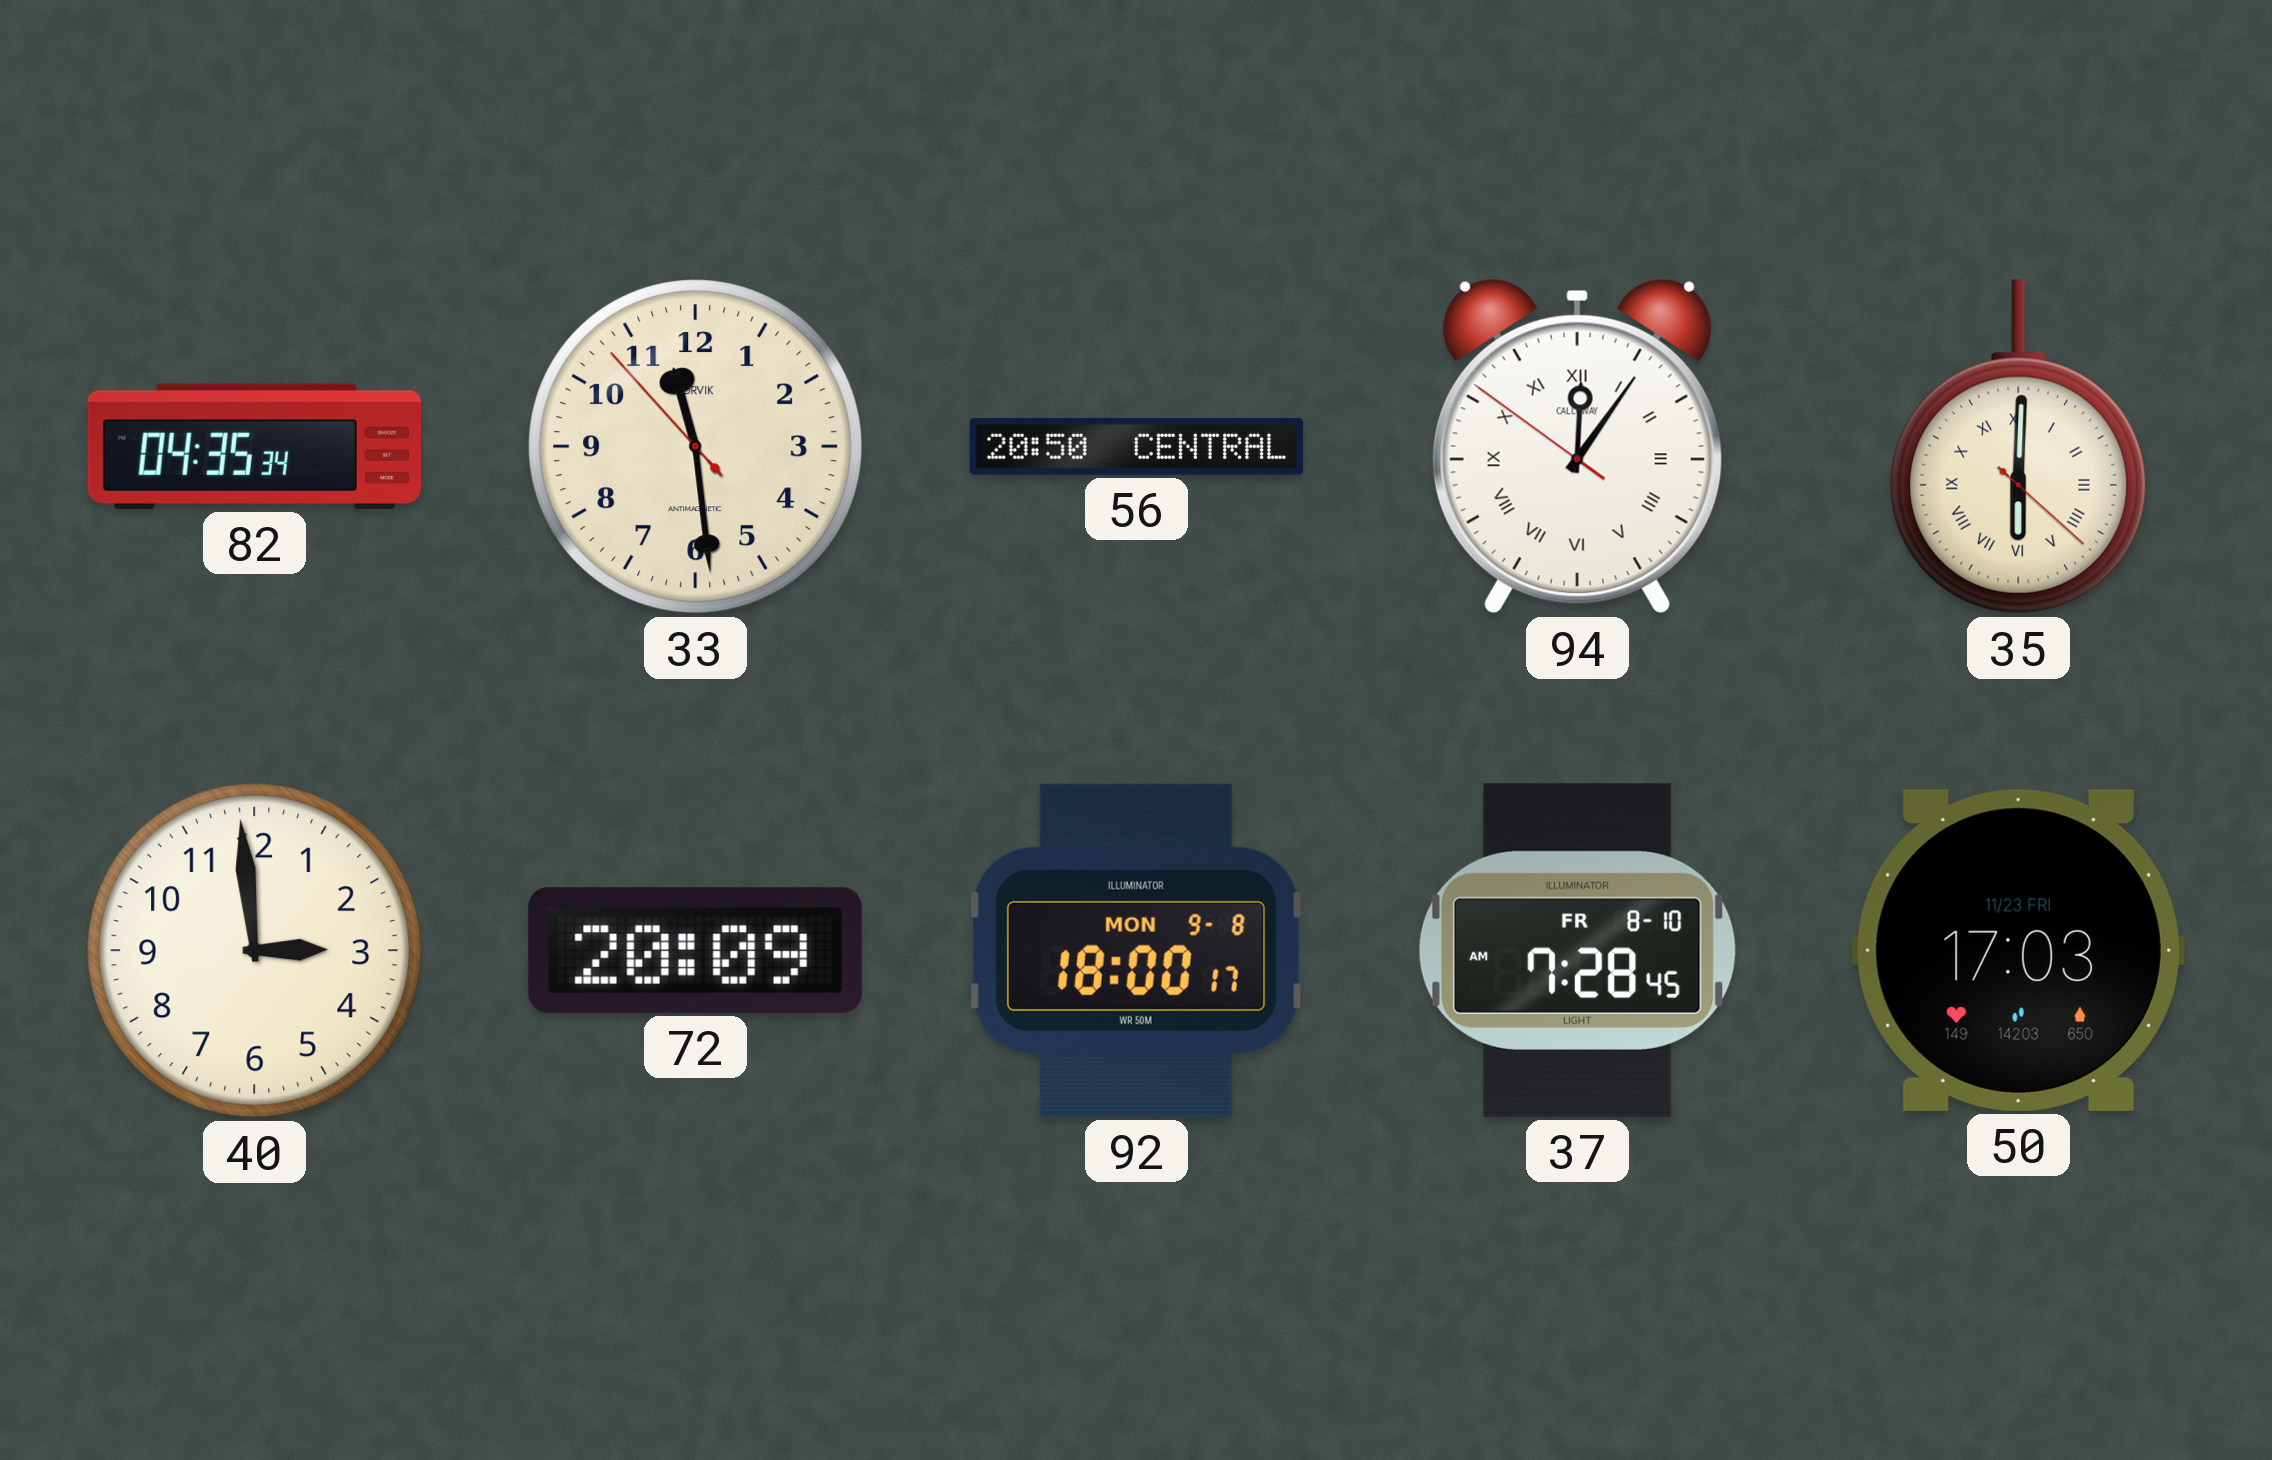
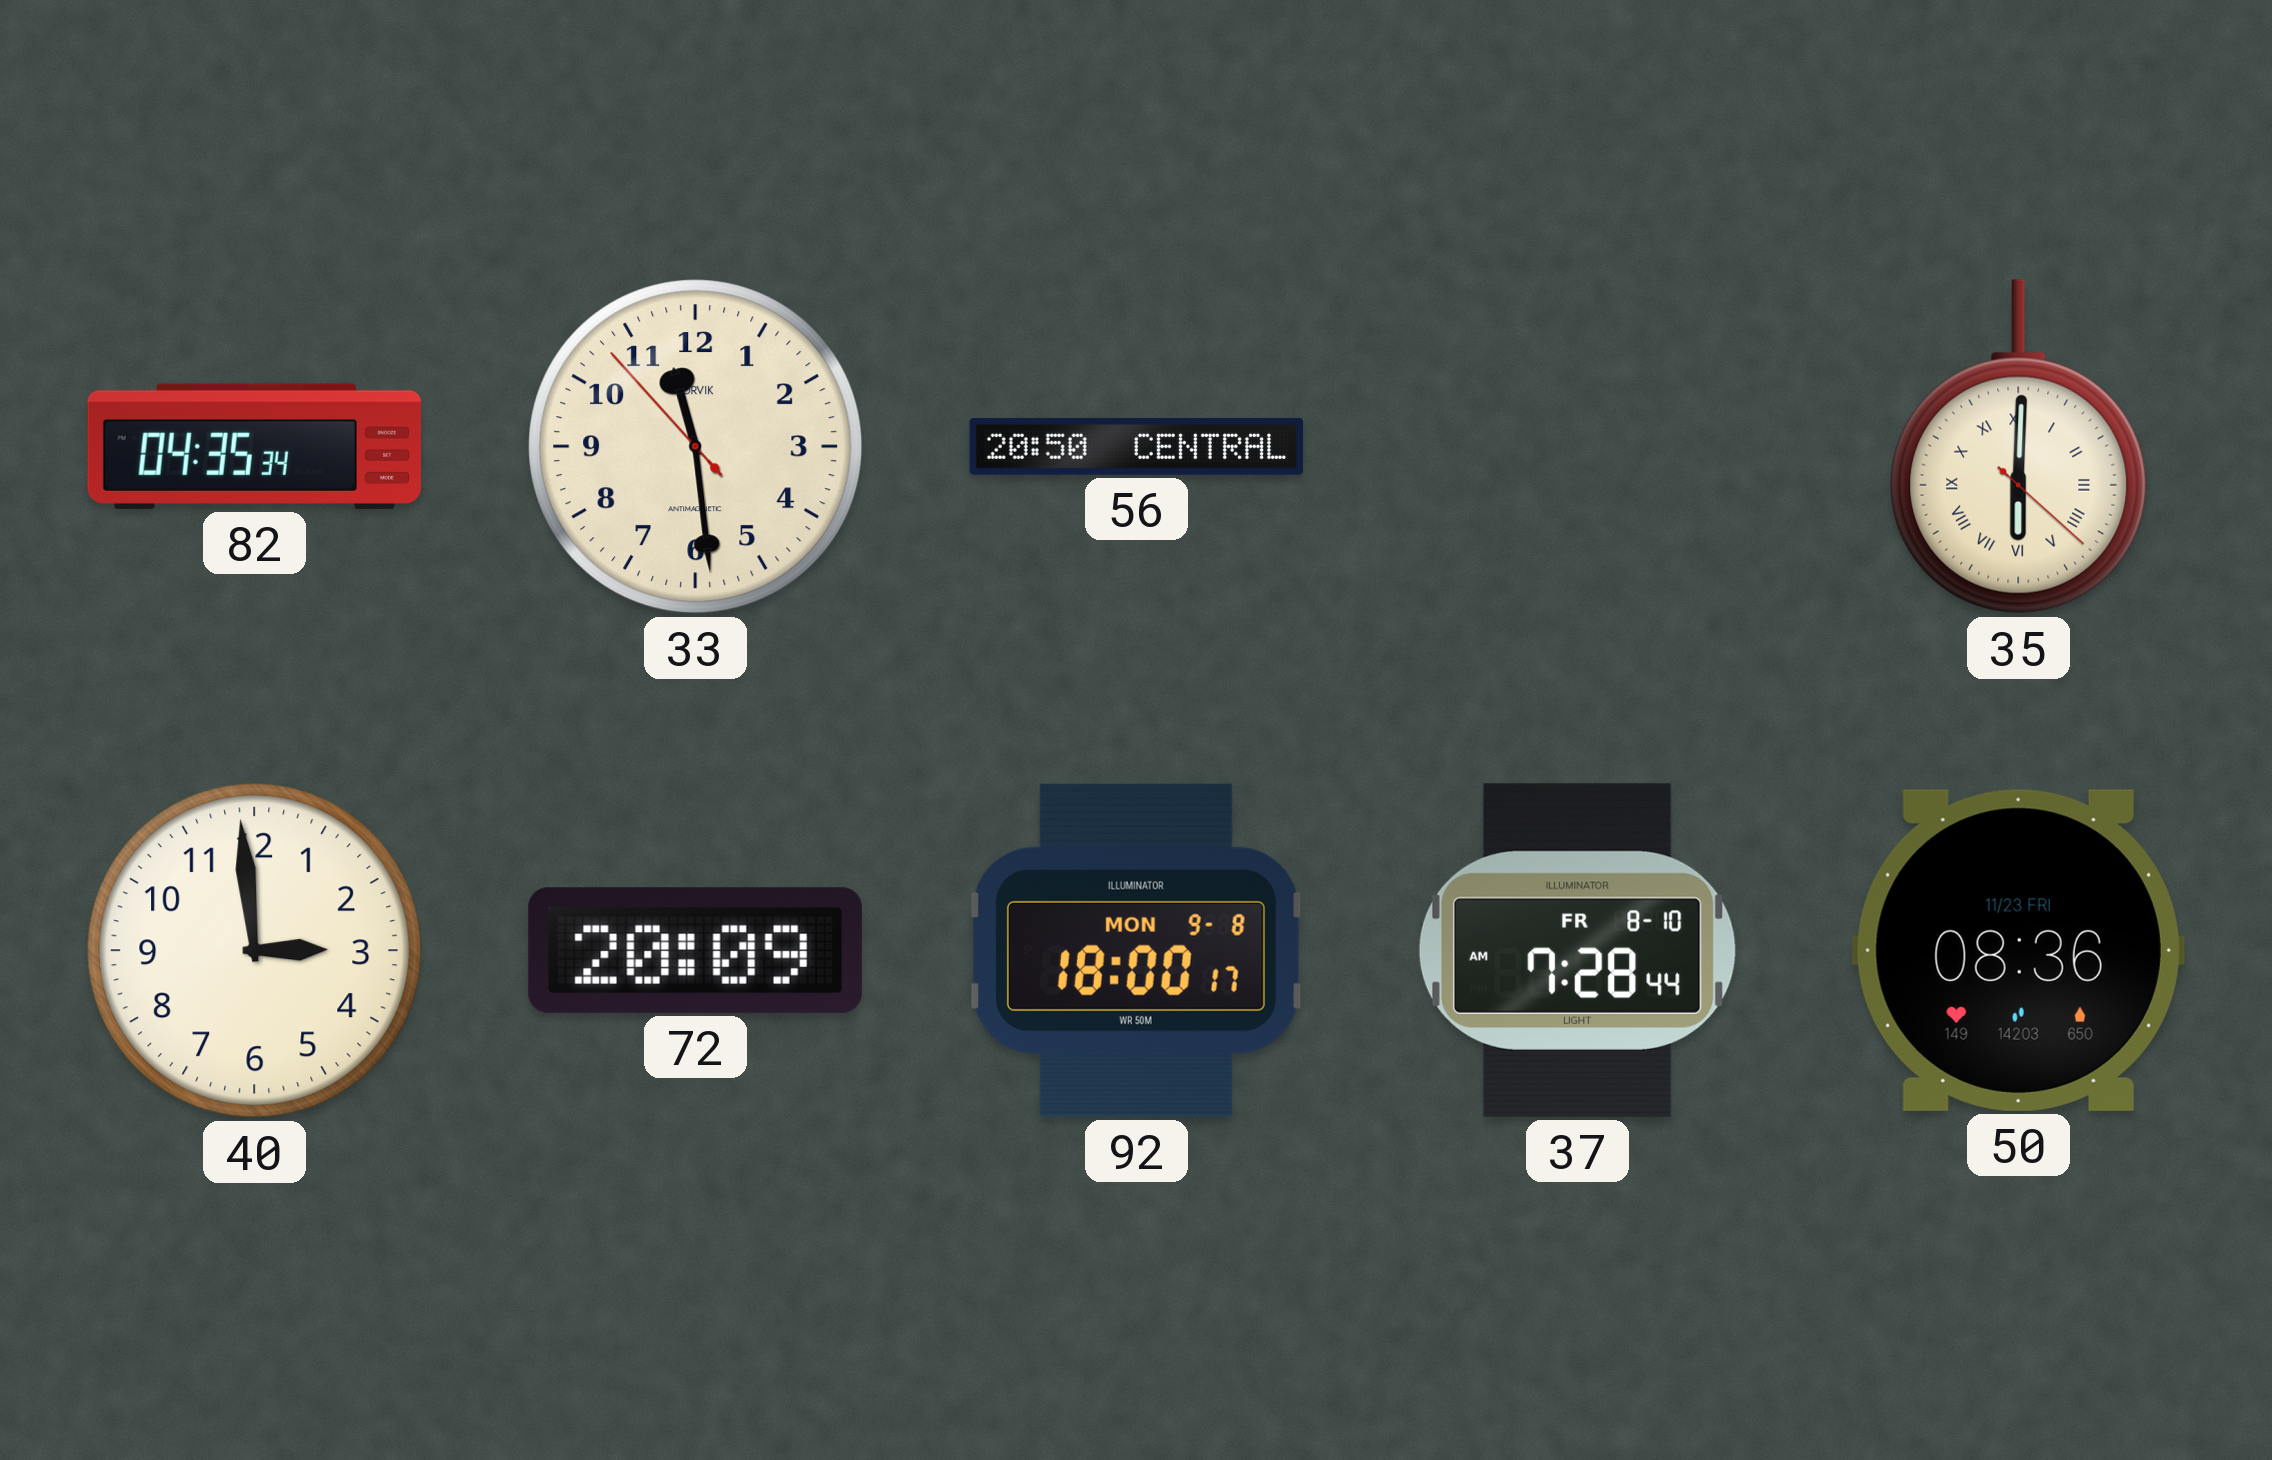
94: 12:05 -> none (1577, 446)
37: 7:28:45 AM -> 7:28:44 AM (1577, 950)
50: 17:03 -> 08:36 (2018, 950)
